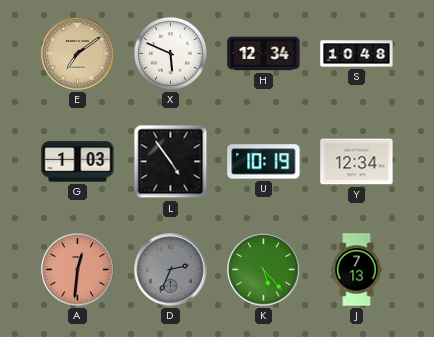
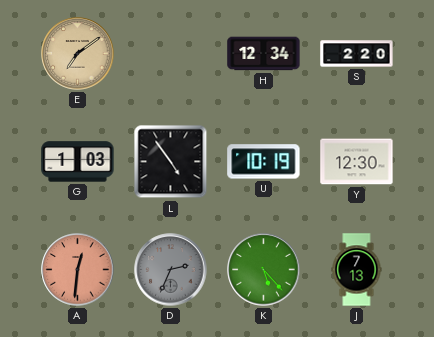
X: 5:49 -> none (170, 53)
S: 10:48 -> 2:20 (357, 54)
Y: 12:34 -> 12:30 (357, 162)
